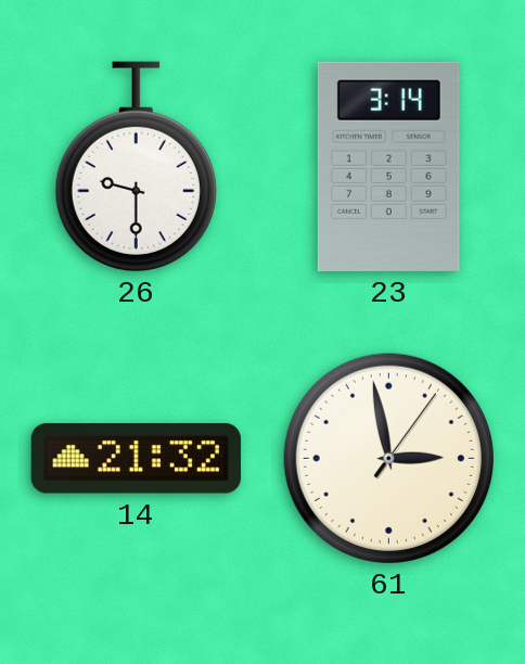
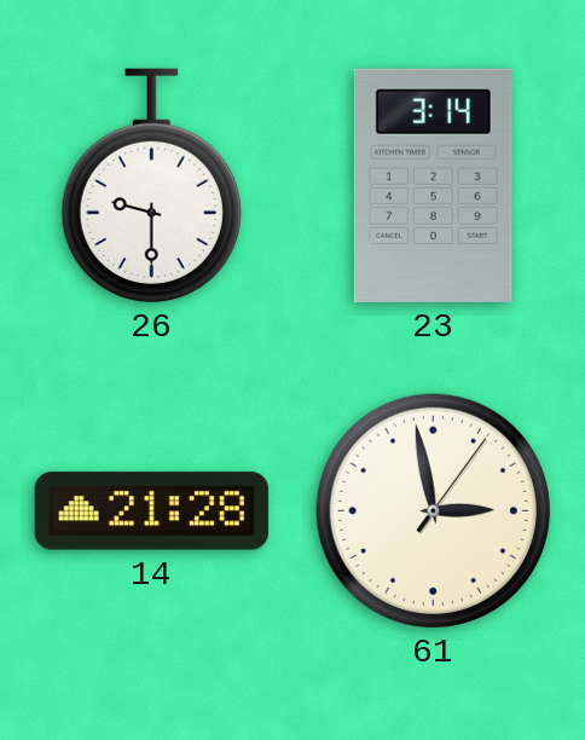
14: 21:32 -> 21:28 (151, 511)
